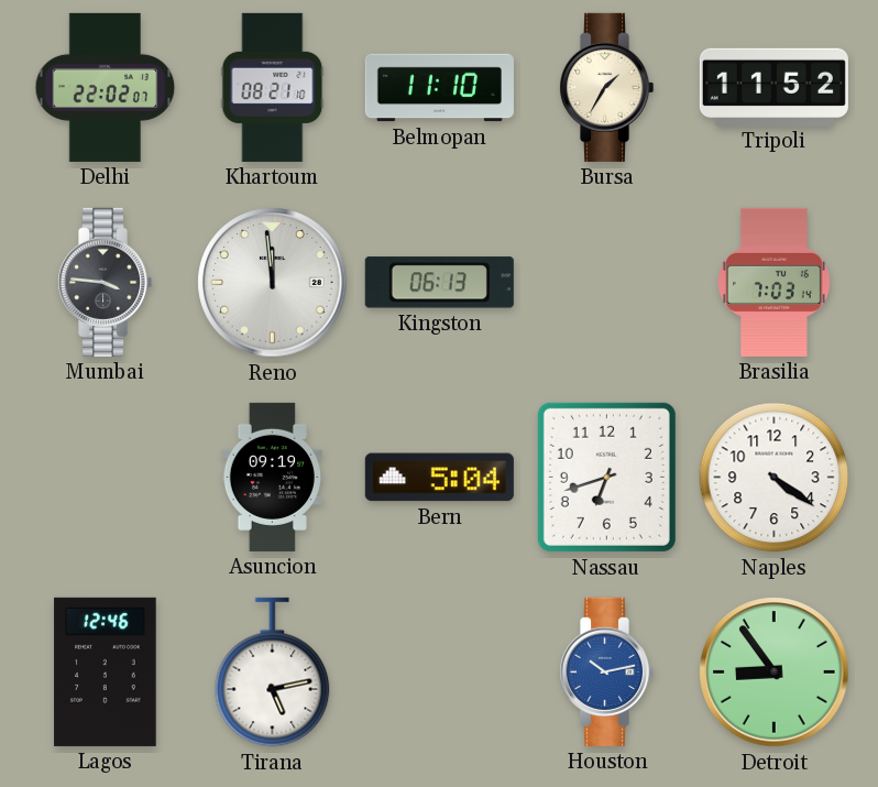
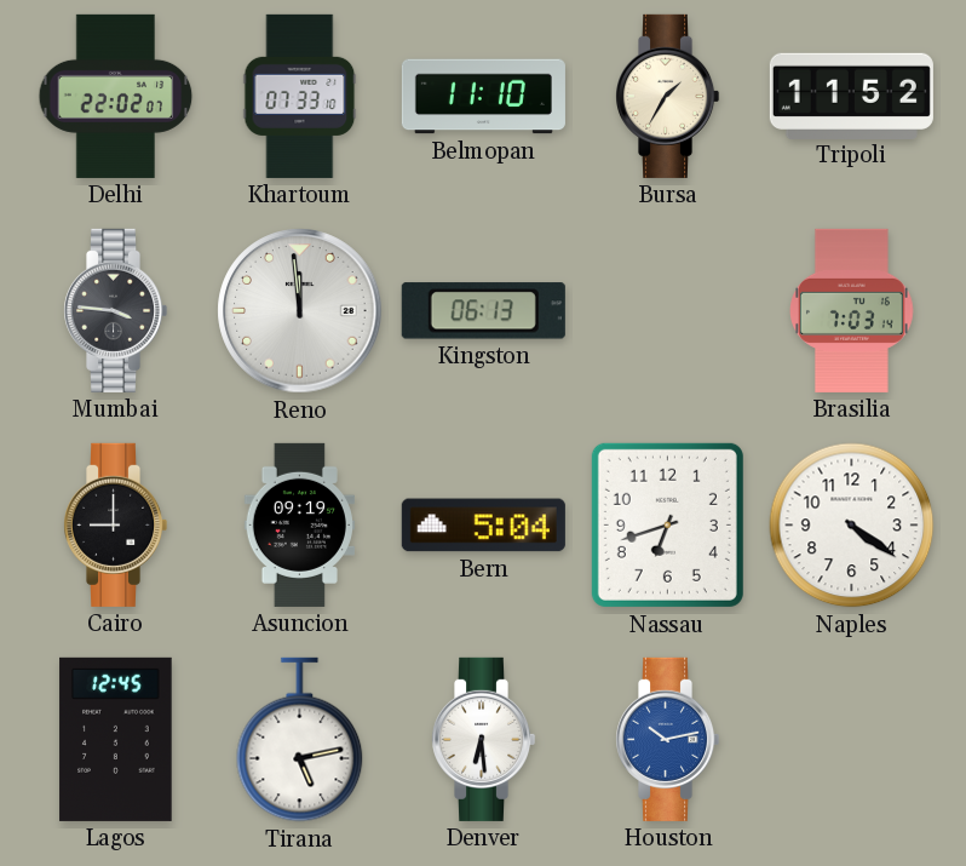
Khartoum: 08:21 -> 07:33 (300, 96)
Cairo: none -> 9:00 (116, 524)
Lagos: 12:46 -> 12:45 (116, 739)
Denver: none -> 6:29 (484, 739)
Detroit: 8:54 -> none (775, 673)
